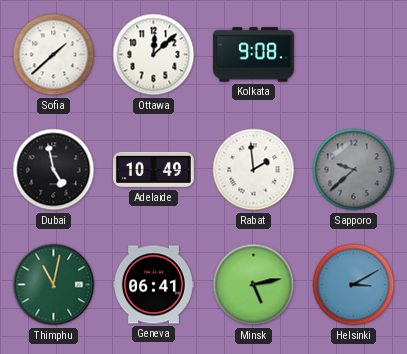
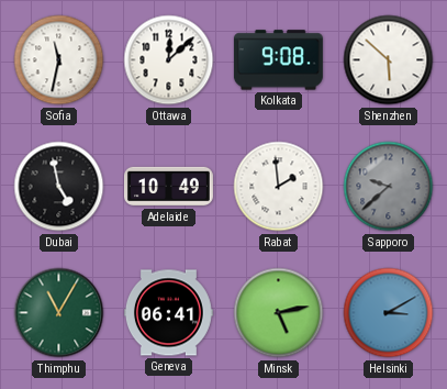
Sofia: 1:38 -> 11:32 (59, 60)
Shenzhen: none -> 5:52 (389, 60)
Thimphu: 11:02 -> 11:05 (59, 313)
